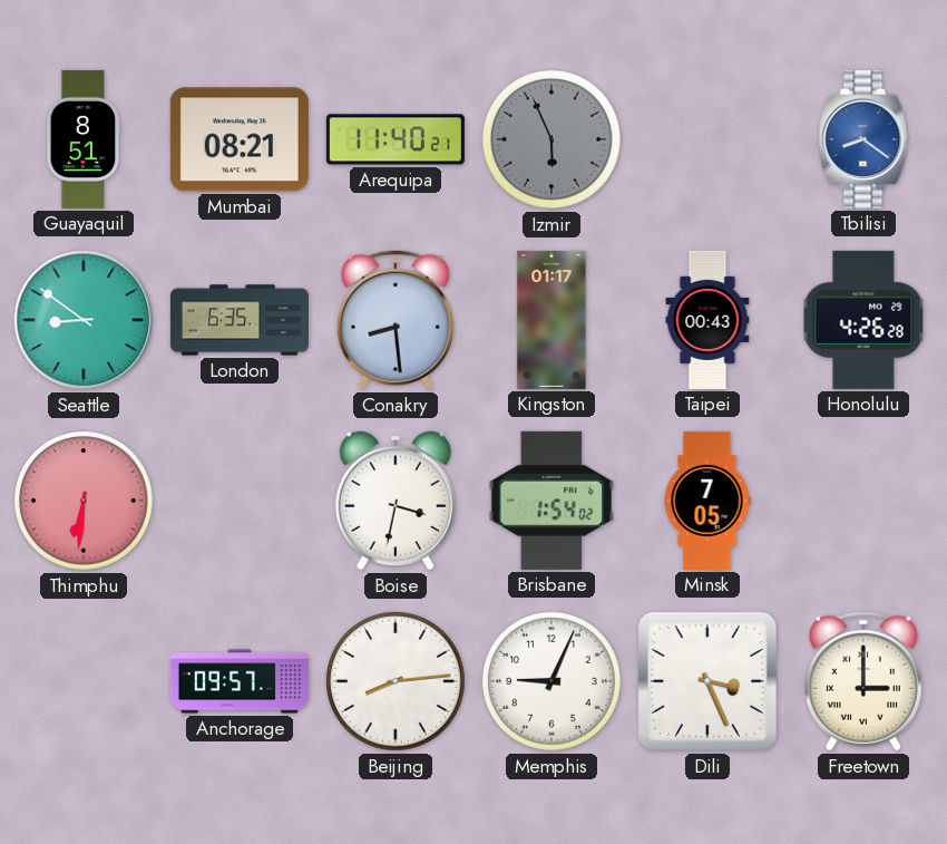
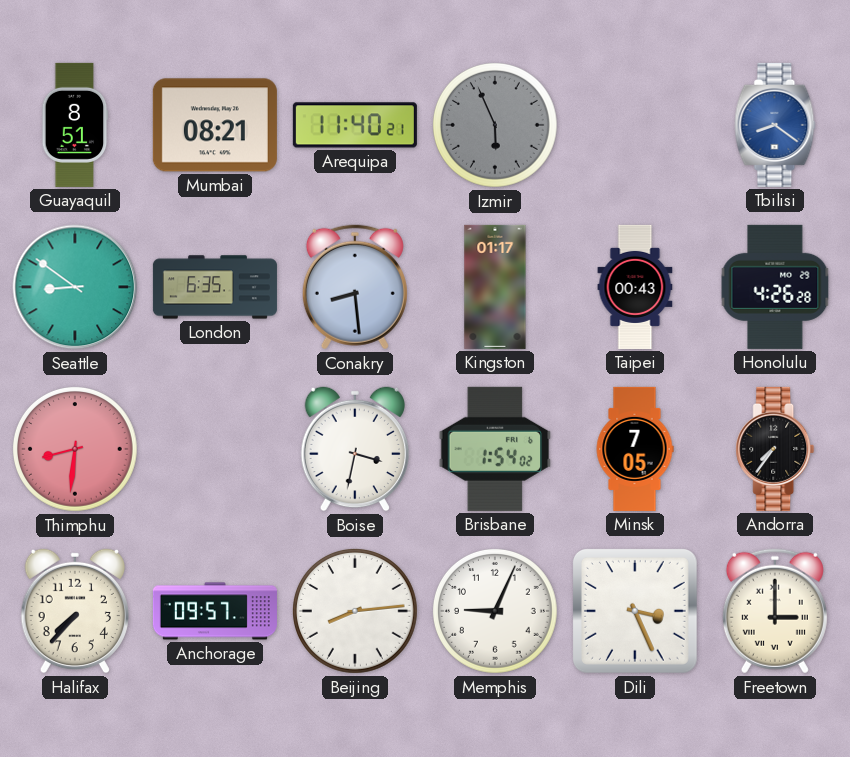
Thimphu: 6:31 -> 8:31 (76, 450)
Andorra: none -> 7:36 (775, 449)
Halifax: none -> 7:37 (74, 611)
